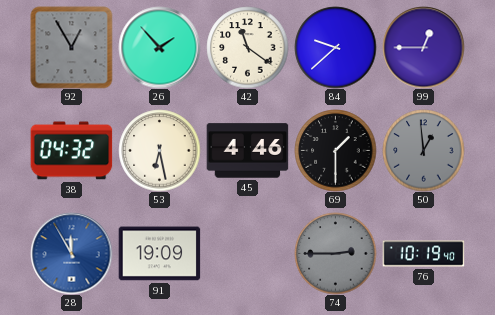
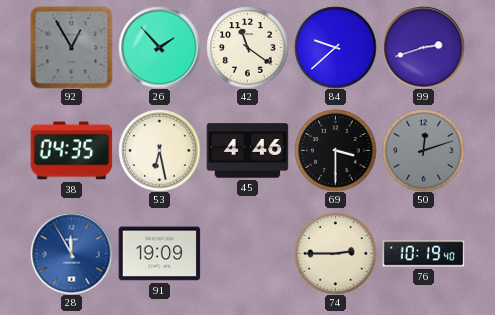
99: 12:45 -> 2:42 (423, 47)
38: 04:32 -> 04:35 (71, 151)
69: 1:30 -> 3:30 (335, 150)
50: 12:59 -> 12:12 (423, 150)
74 dial: grey -> cream (335, 253)
